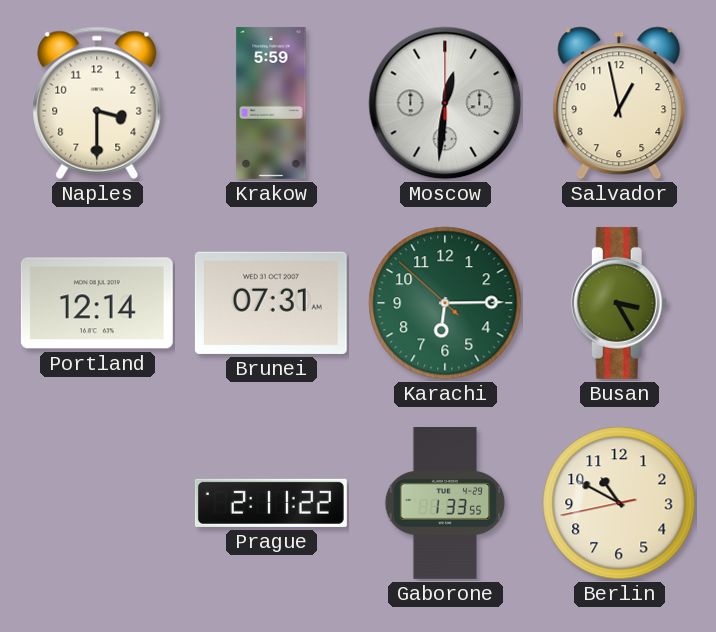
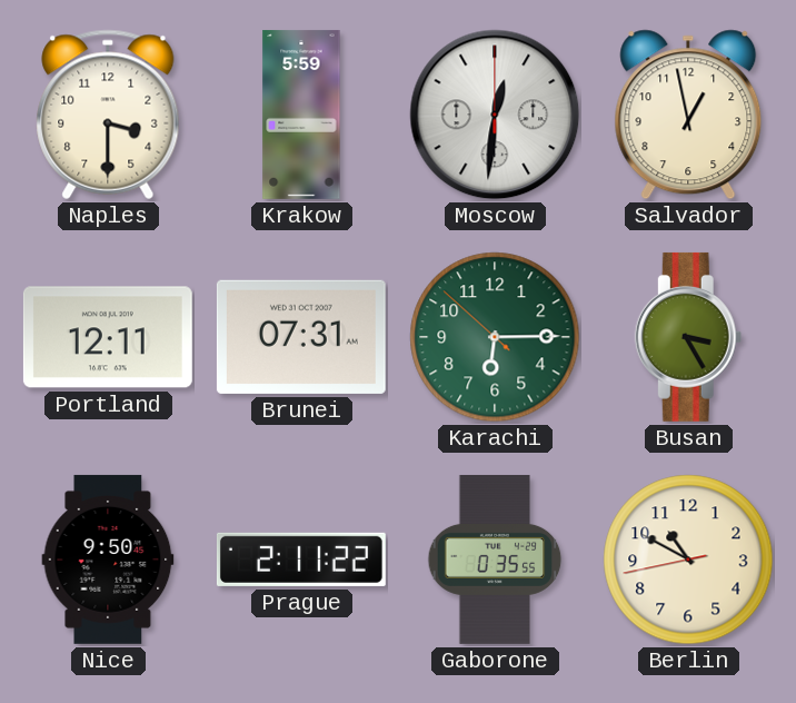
Portland: 12:14 -> 12:11 (108, 337)
Nice: none -> 9:50 (108, 560)
Gaborone: 1:33 -> 0:35 (495, 560)
